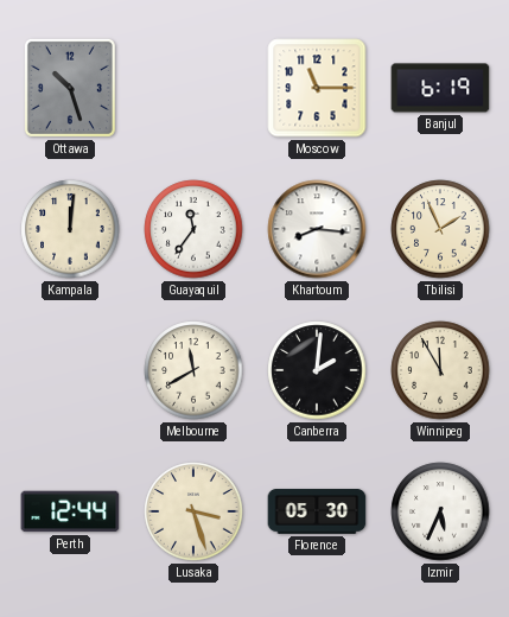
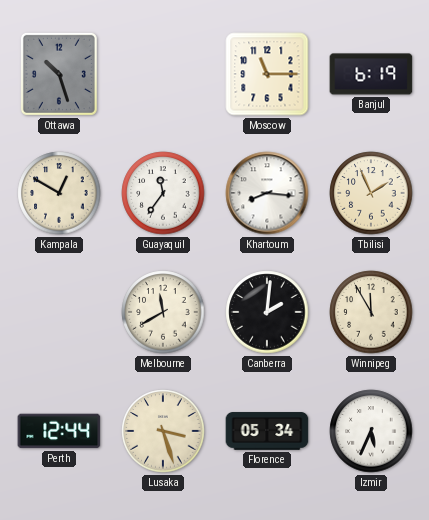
Kampala: 12:01 -> 12:50 (59, 193)
Florence: 05:30 -> 05:34 (267, 431)
